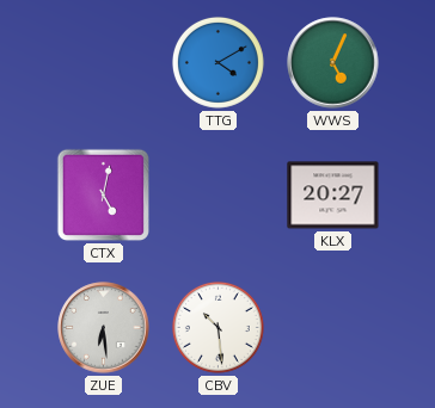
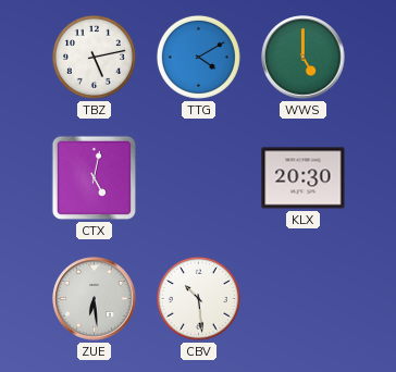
TBZ: none -> 5:13 (94, 57)
WWS: 5:04 -> 5:00 (304, 58)
KLX: 20:27 -> 20:30 (304, 178)
